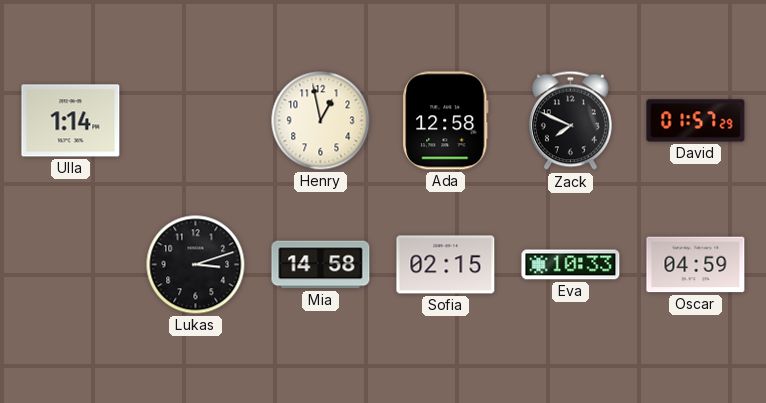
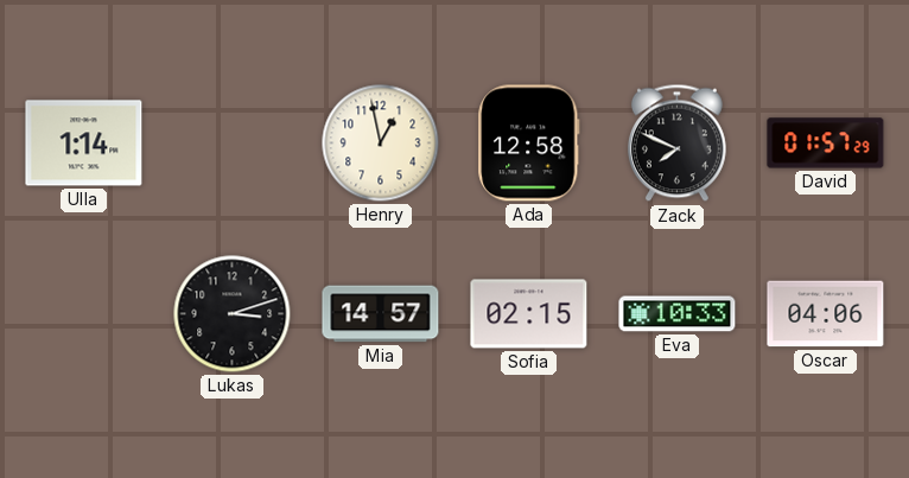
Mia: 14:58 -> 14:57 (381, 314)
Oscar: 04:59 -> 04:06 (826, 314)
